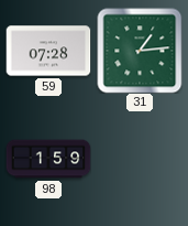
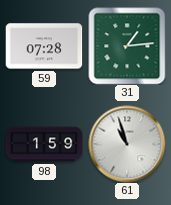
61: none -> 10:57 (127, 144)
